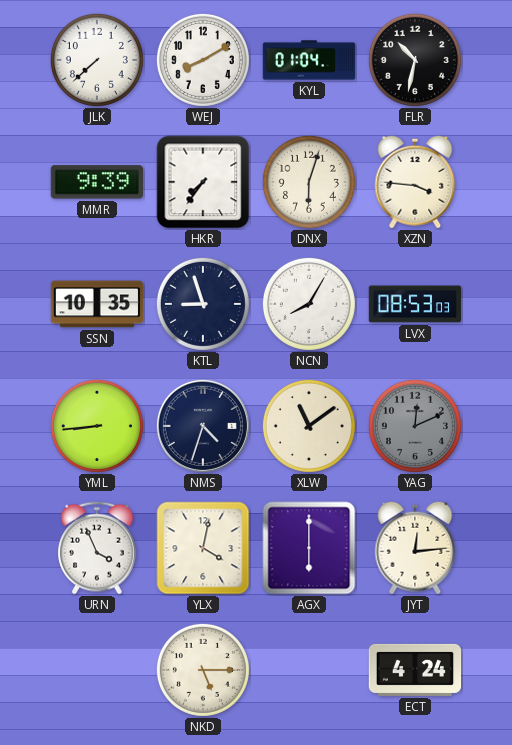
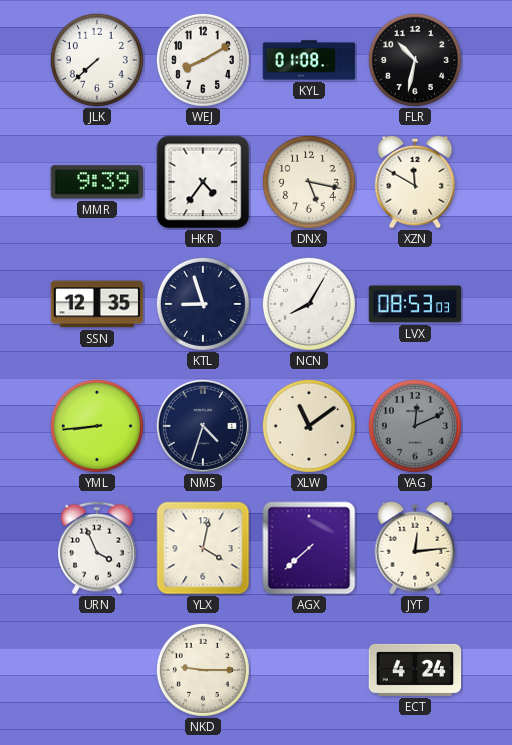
KYL: 01:04 -> 01:08 (309, 60)
HKR: 7:36 -> 4:36 (203, 182)
DNX: 6:03 -> 5:17 (309, 182)
XZN: 3:46 -> 11:50 (415, 182)
SSN: 10:35 -> 12:35 (97, 304)
AGX: 6:00 -> 7:38 (309, 548)
NKD: 5:15 -> 9:15 (203, 670)
